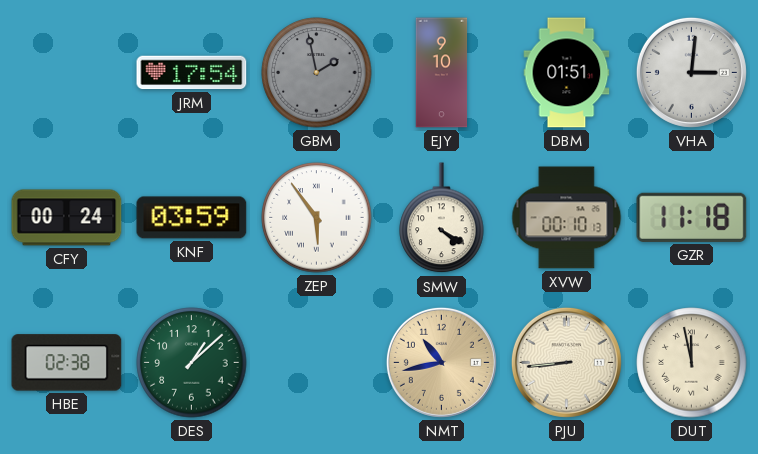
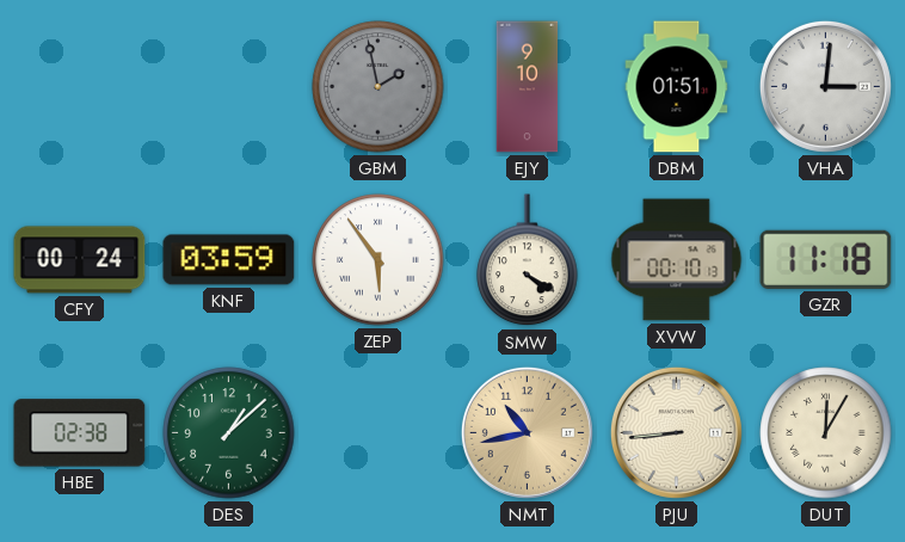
JRM: 17:54 -> none (192, 73)
DUT: 11:58 -> 12:05 (826, 433)
